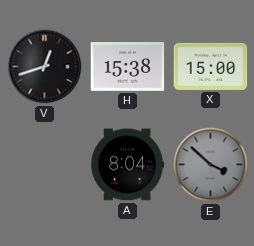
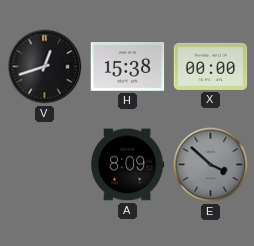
X: 15:00 -> 00:00 (211, 66)
A: 8:04 -> 8:09 (128, 165)
